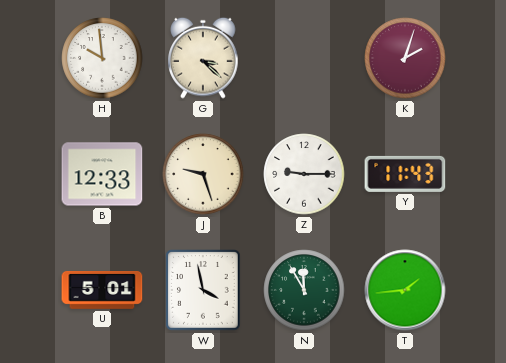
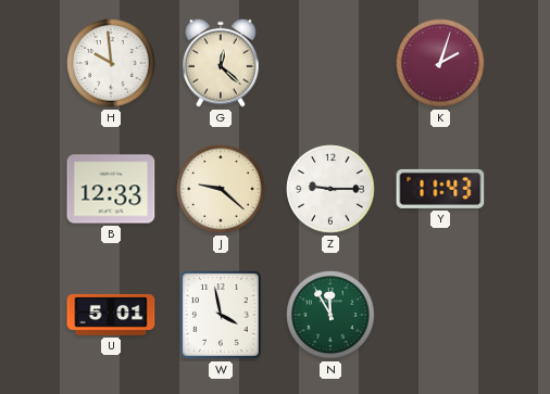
G: 3:22 -> 12:22 (221, 63)
J: 9:27 -> 9:22 (221, 189)
T: 1:44 -> none (405, 290)
